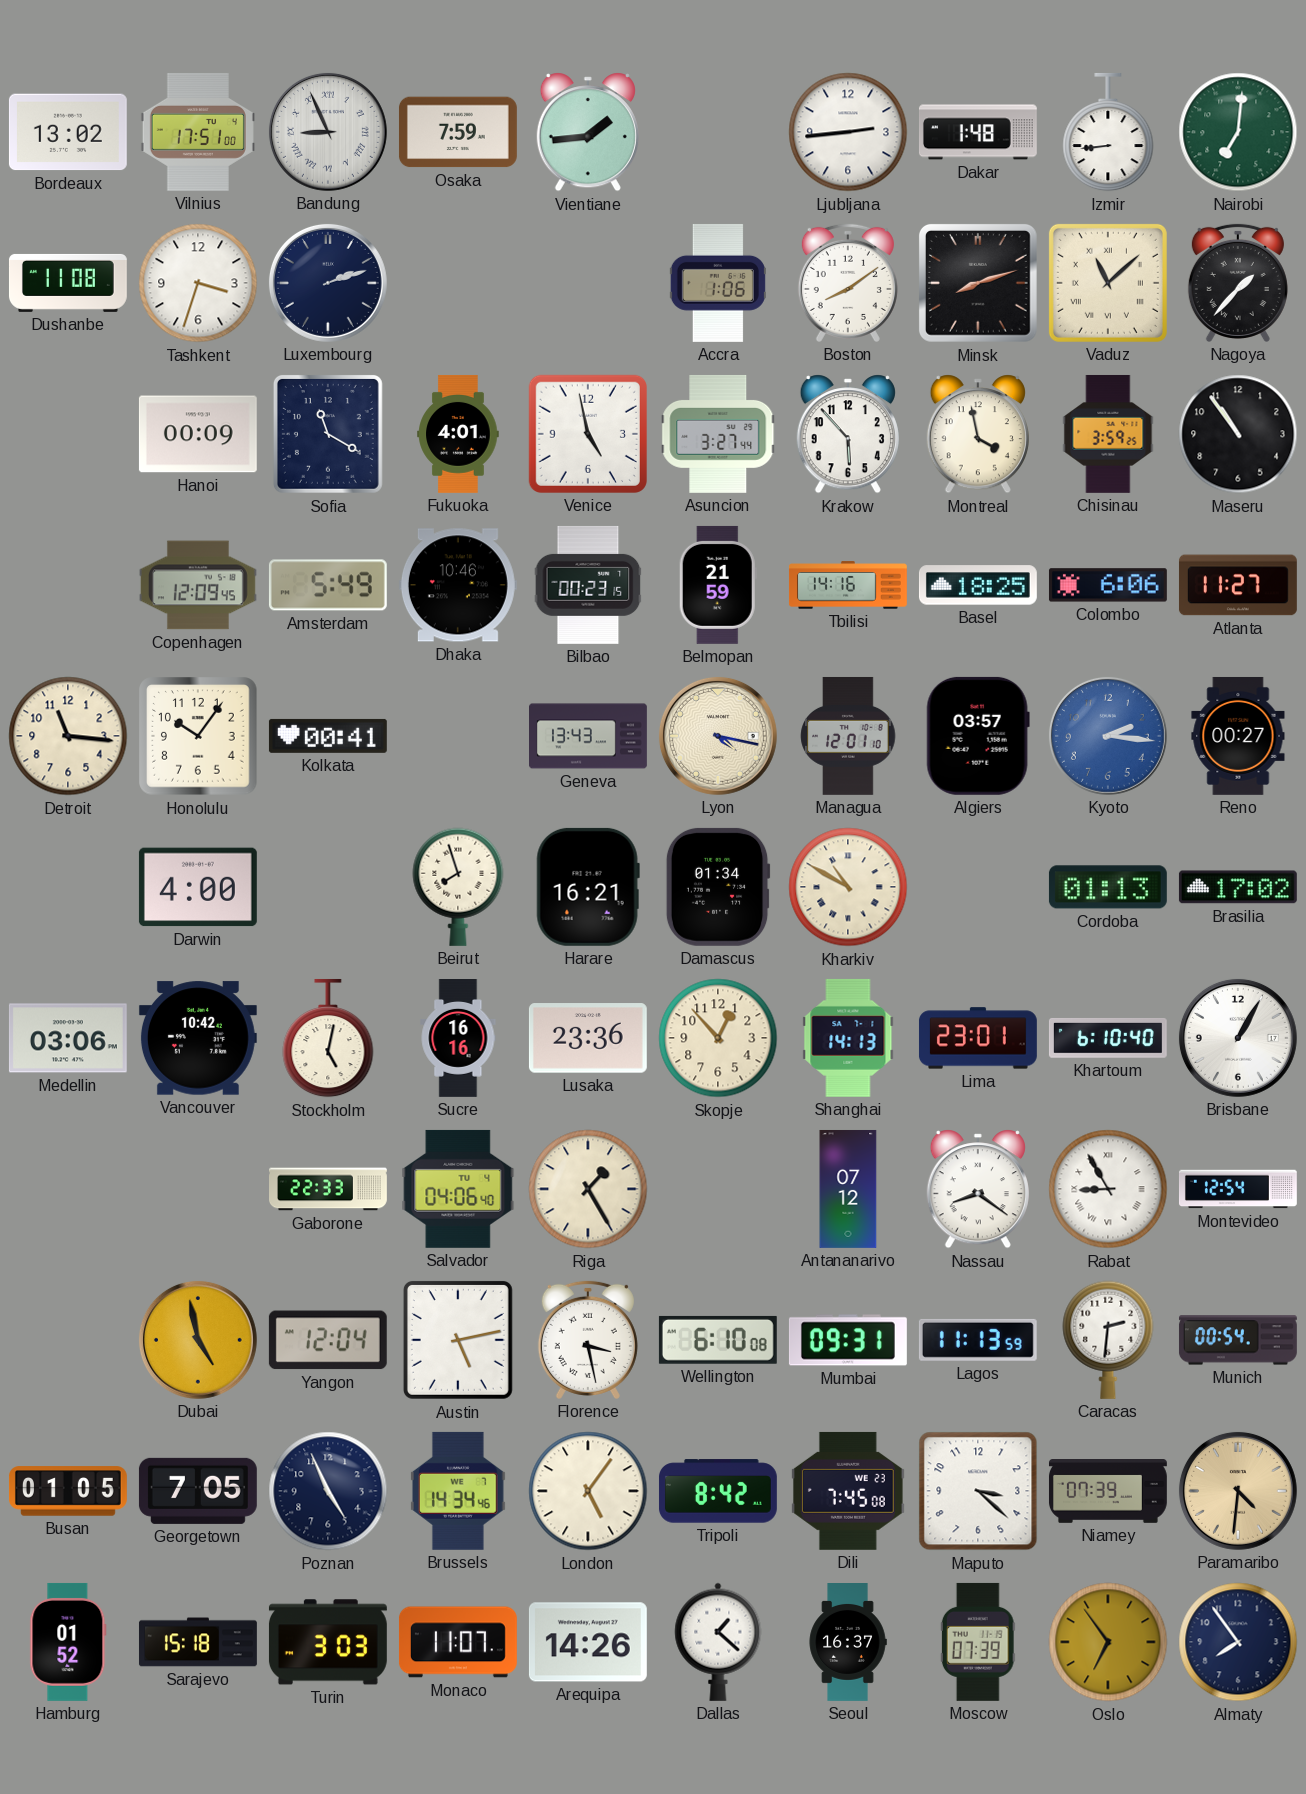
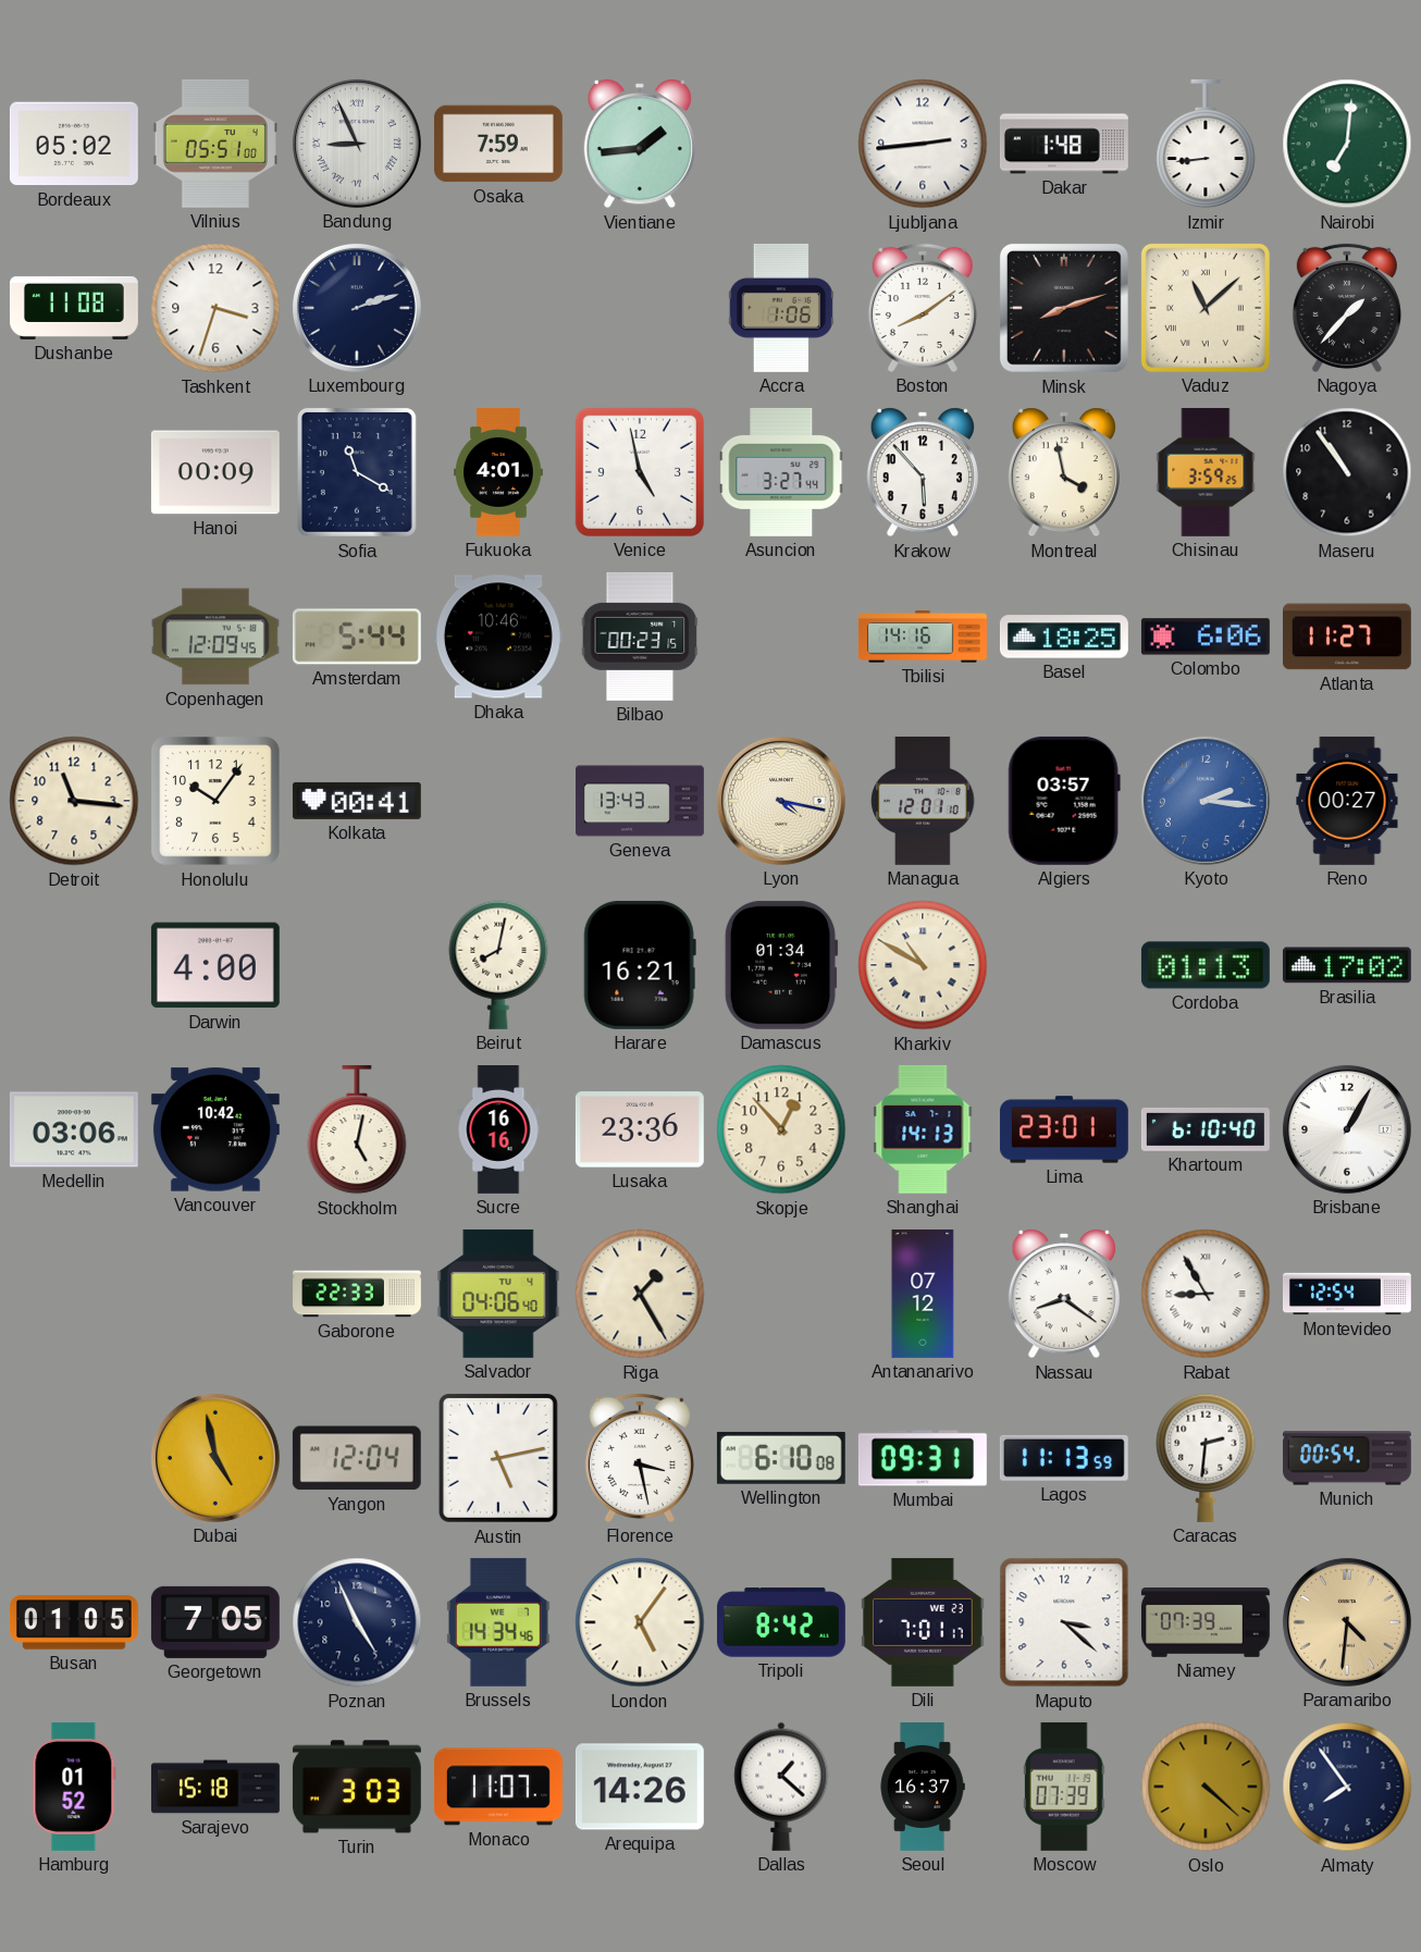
Bordeaux: 13:02 -> 05:02 (74, 144)
Vilnius: 17:51 -> 05:51 (215, 144)
Amsterdam: 5:49 -> 5:44 (357, 637)
Belmopan: 21:59 -> none (718, 585)
Beirut: 7:57 -> 8:02 (498, 965)
Dili: 7:45 -> 7:01 (923, 1622)
Oslo: 6:54 -> 4:22 (1206, 1787)
